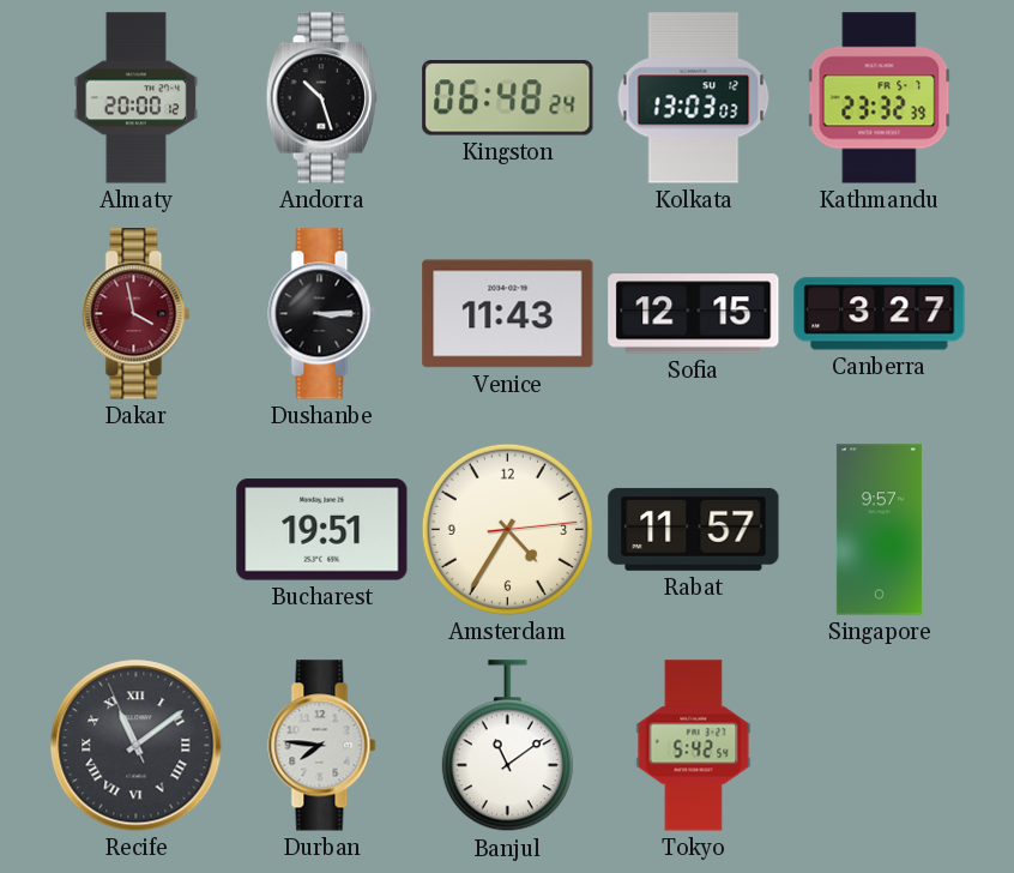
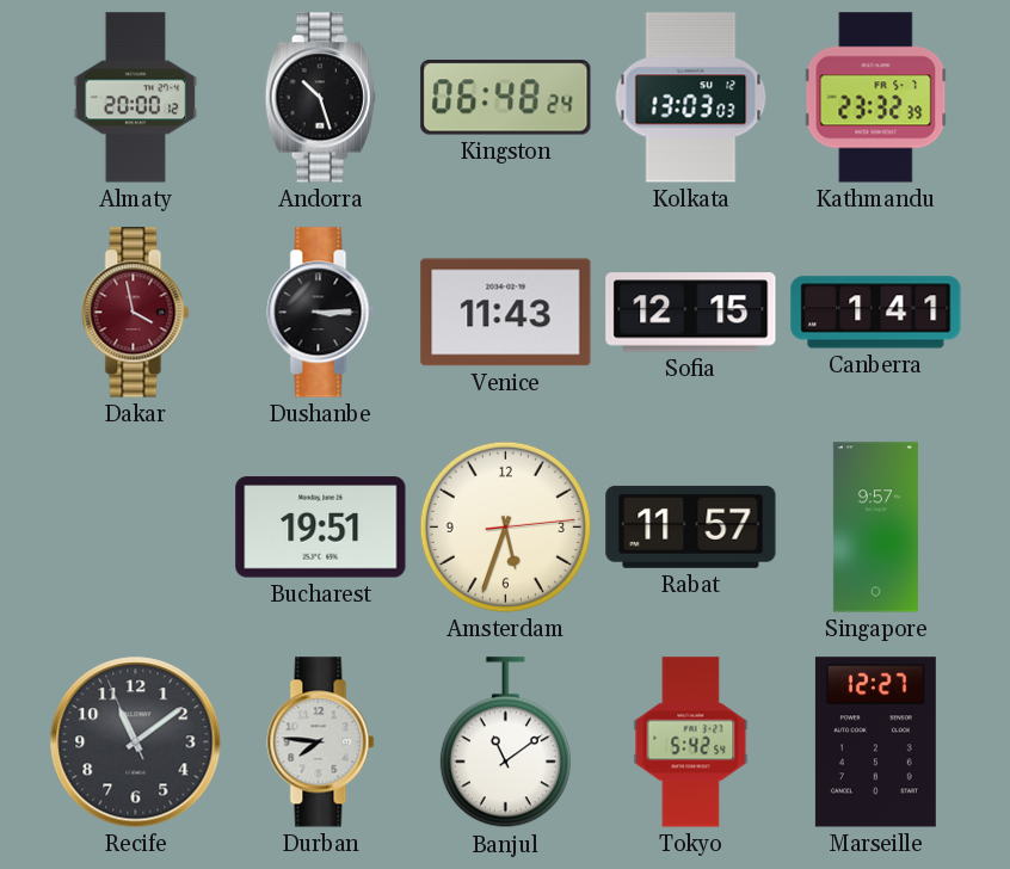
Canberra: 3:27 -> 1:41 (876, 313)
Amsterdam: 4:35 -> 5:33 (505, 526)
Recife numerals: Roman -> Arabic (136, 742)
Marseille: none -> 12:27 (875, 742)
